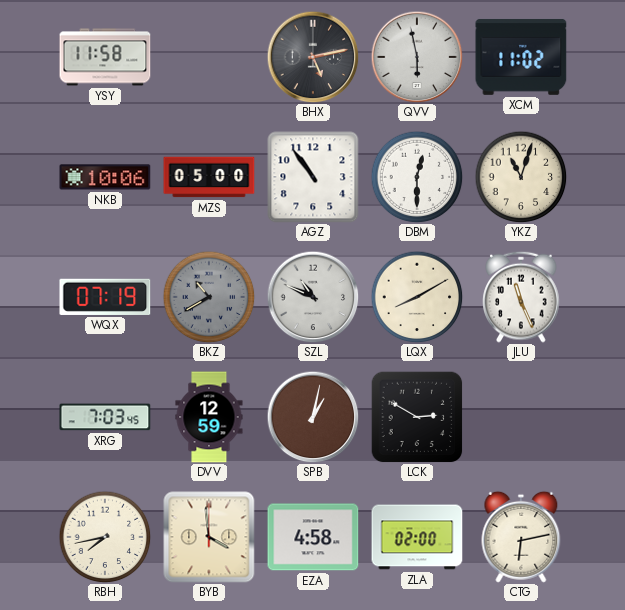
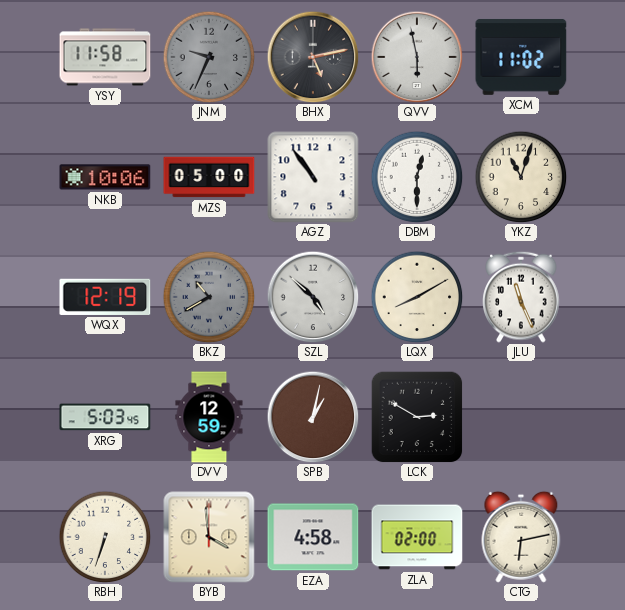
JNM: none -> 9:34 (209, 57)
WQX: 07:19 -> 12:19 (105, 297)
SZL: 10:49 -> 4:52 (313, 297)
XRG: 7:03 -> 5:03 (105, 417)
RBH: 7:43 -> 6:33 (105, 537)
